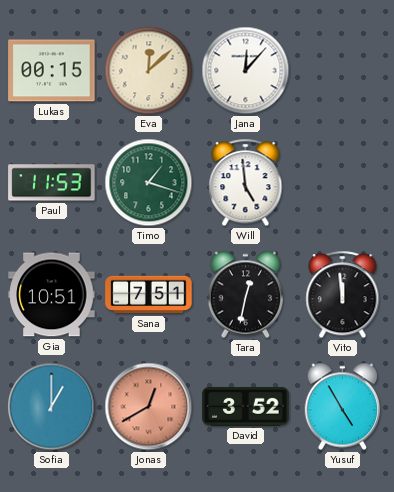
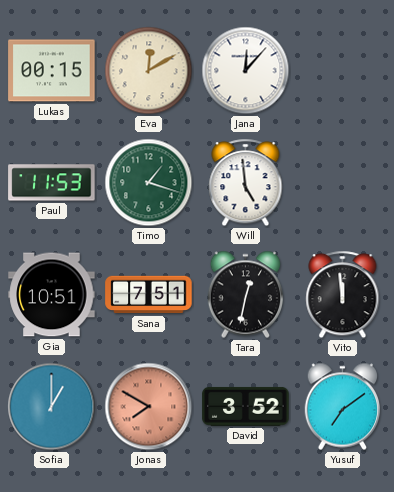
Eva: 12:08 -> 12:10 (149, 71)
Jonas: 12:40 -> 7:50 (149, 407)
Yusuf: 4:55 -> 7:09 (343, 407)
